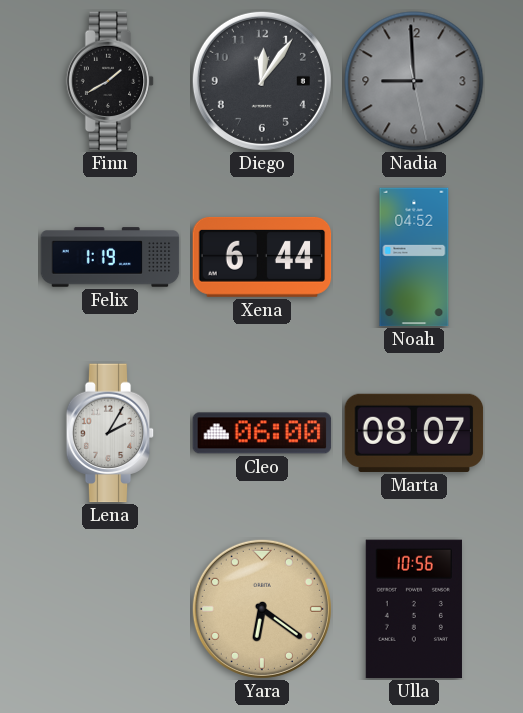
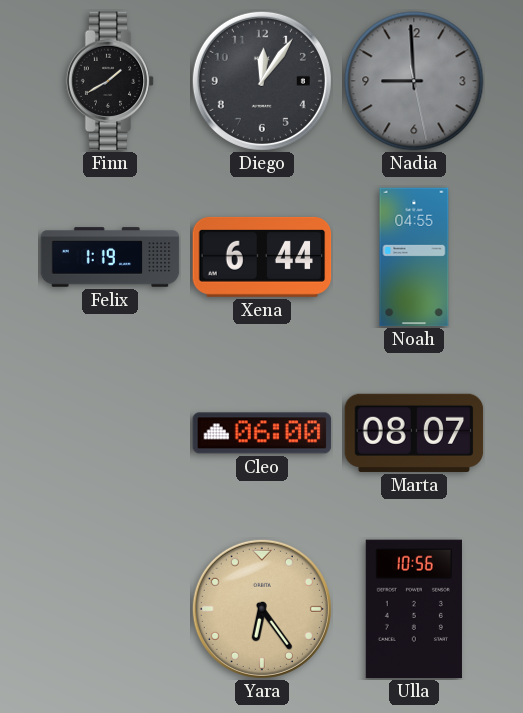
Noah: 04:52 -> 04:55 (414, 257)
Lena: 2:05 -> none (110, 433)
Yara: 6:21 -> 6:24 (262, 609)
